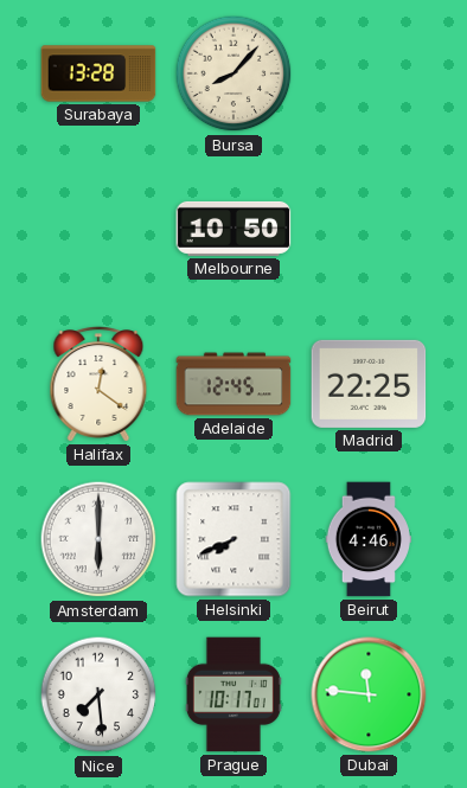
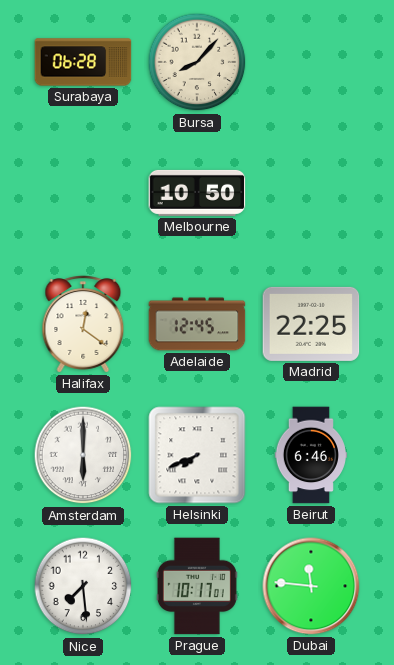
Surabaya: 13:28 -> 06:28 (83, 62)
Beirut: 4:46 -> 6:46 (310, 455)
